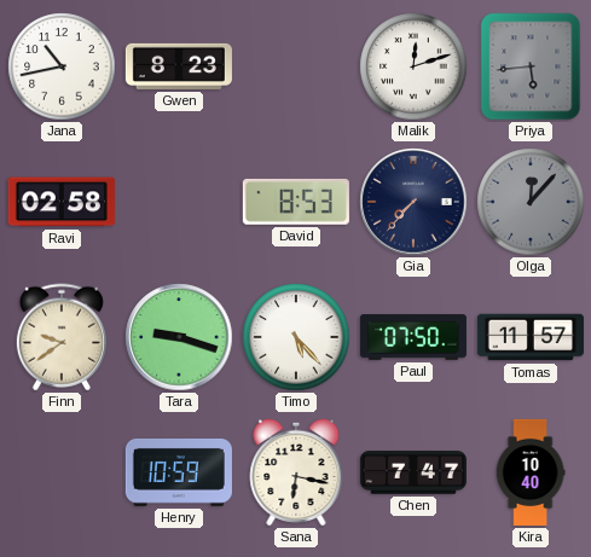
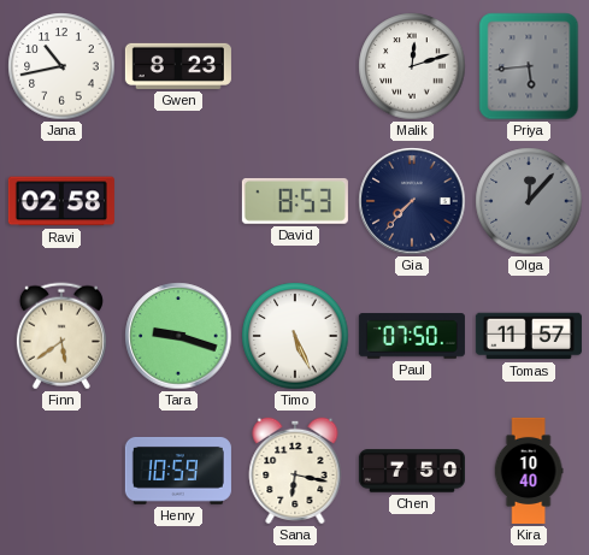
Finn: 9:39 -> 5:39 (61, 336)
Timo: 5:23 -> 5:26 (295, 336)
Chen: 7:47 -> 7:50 (412, 471)
